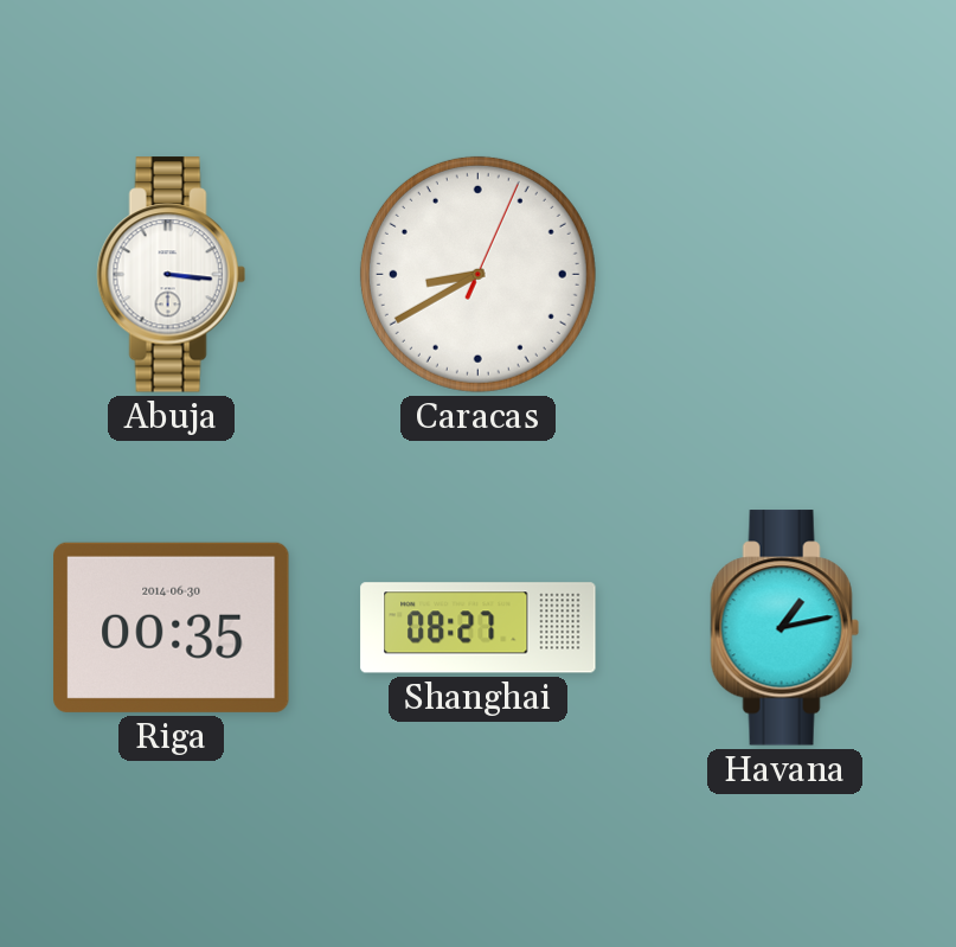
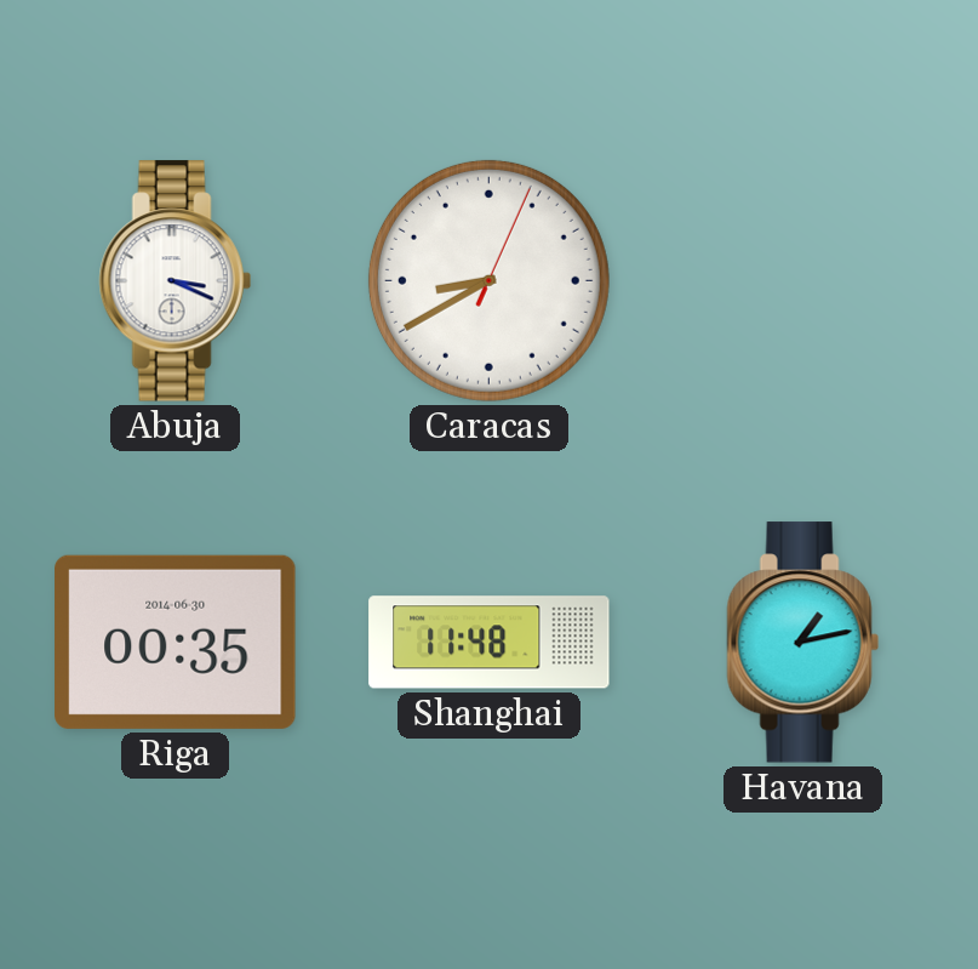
Abuja: 3:16 -> 3:19 (175, 281)
Shanghai: 08:27 -> 11:48 (490, 643)
